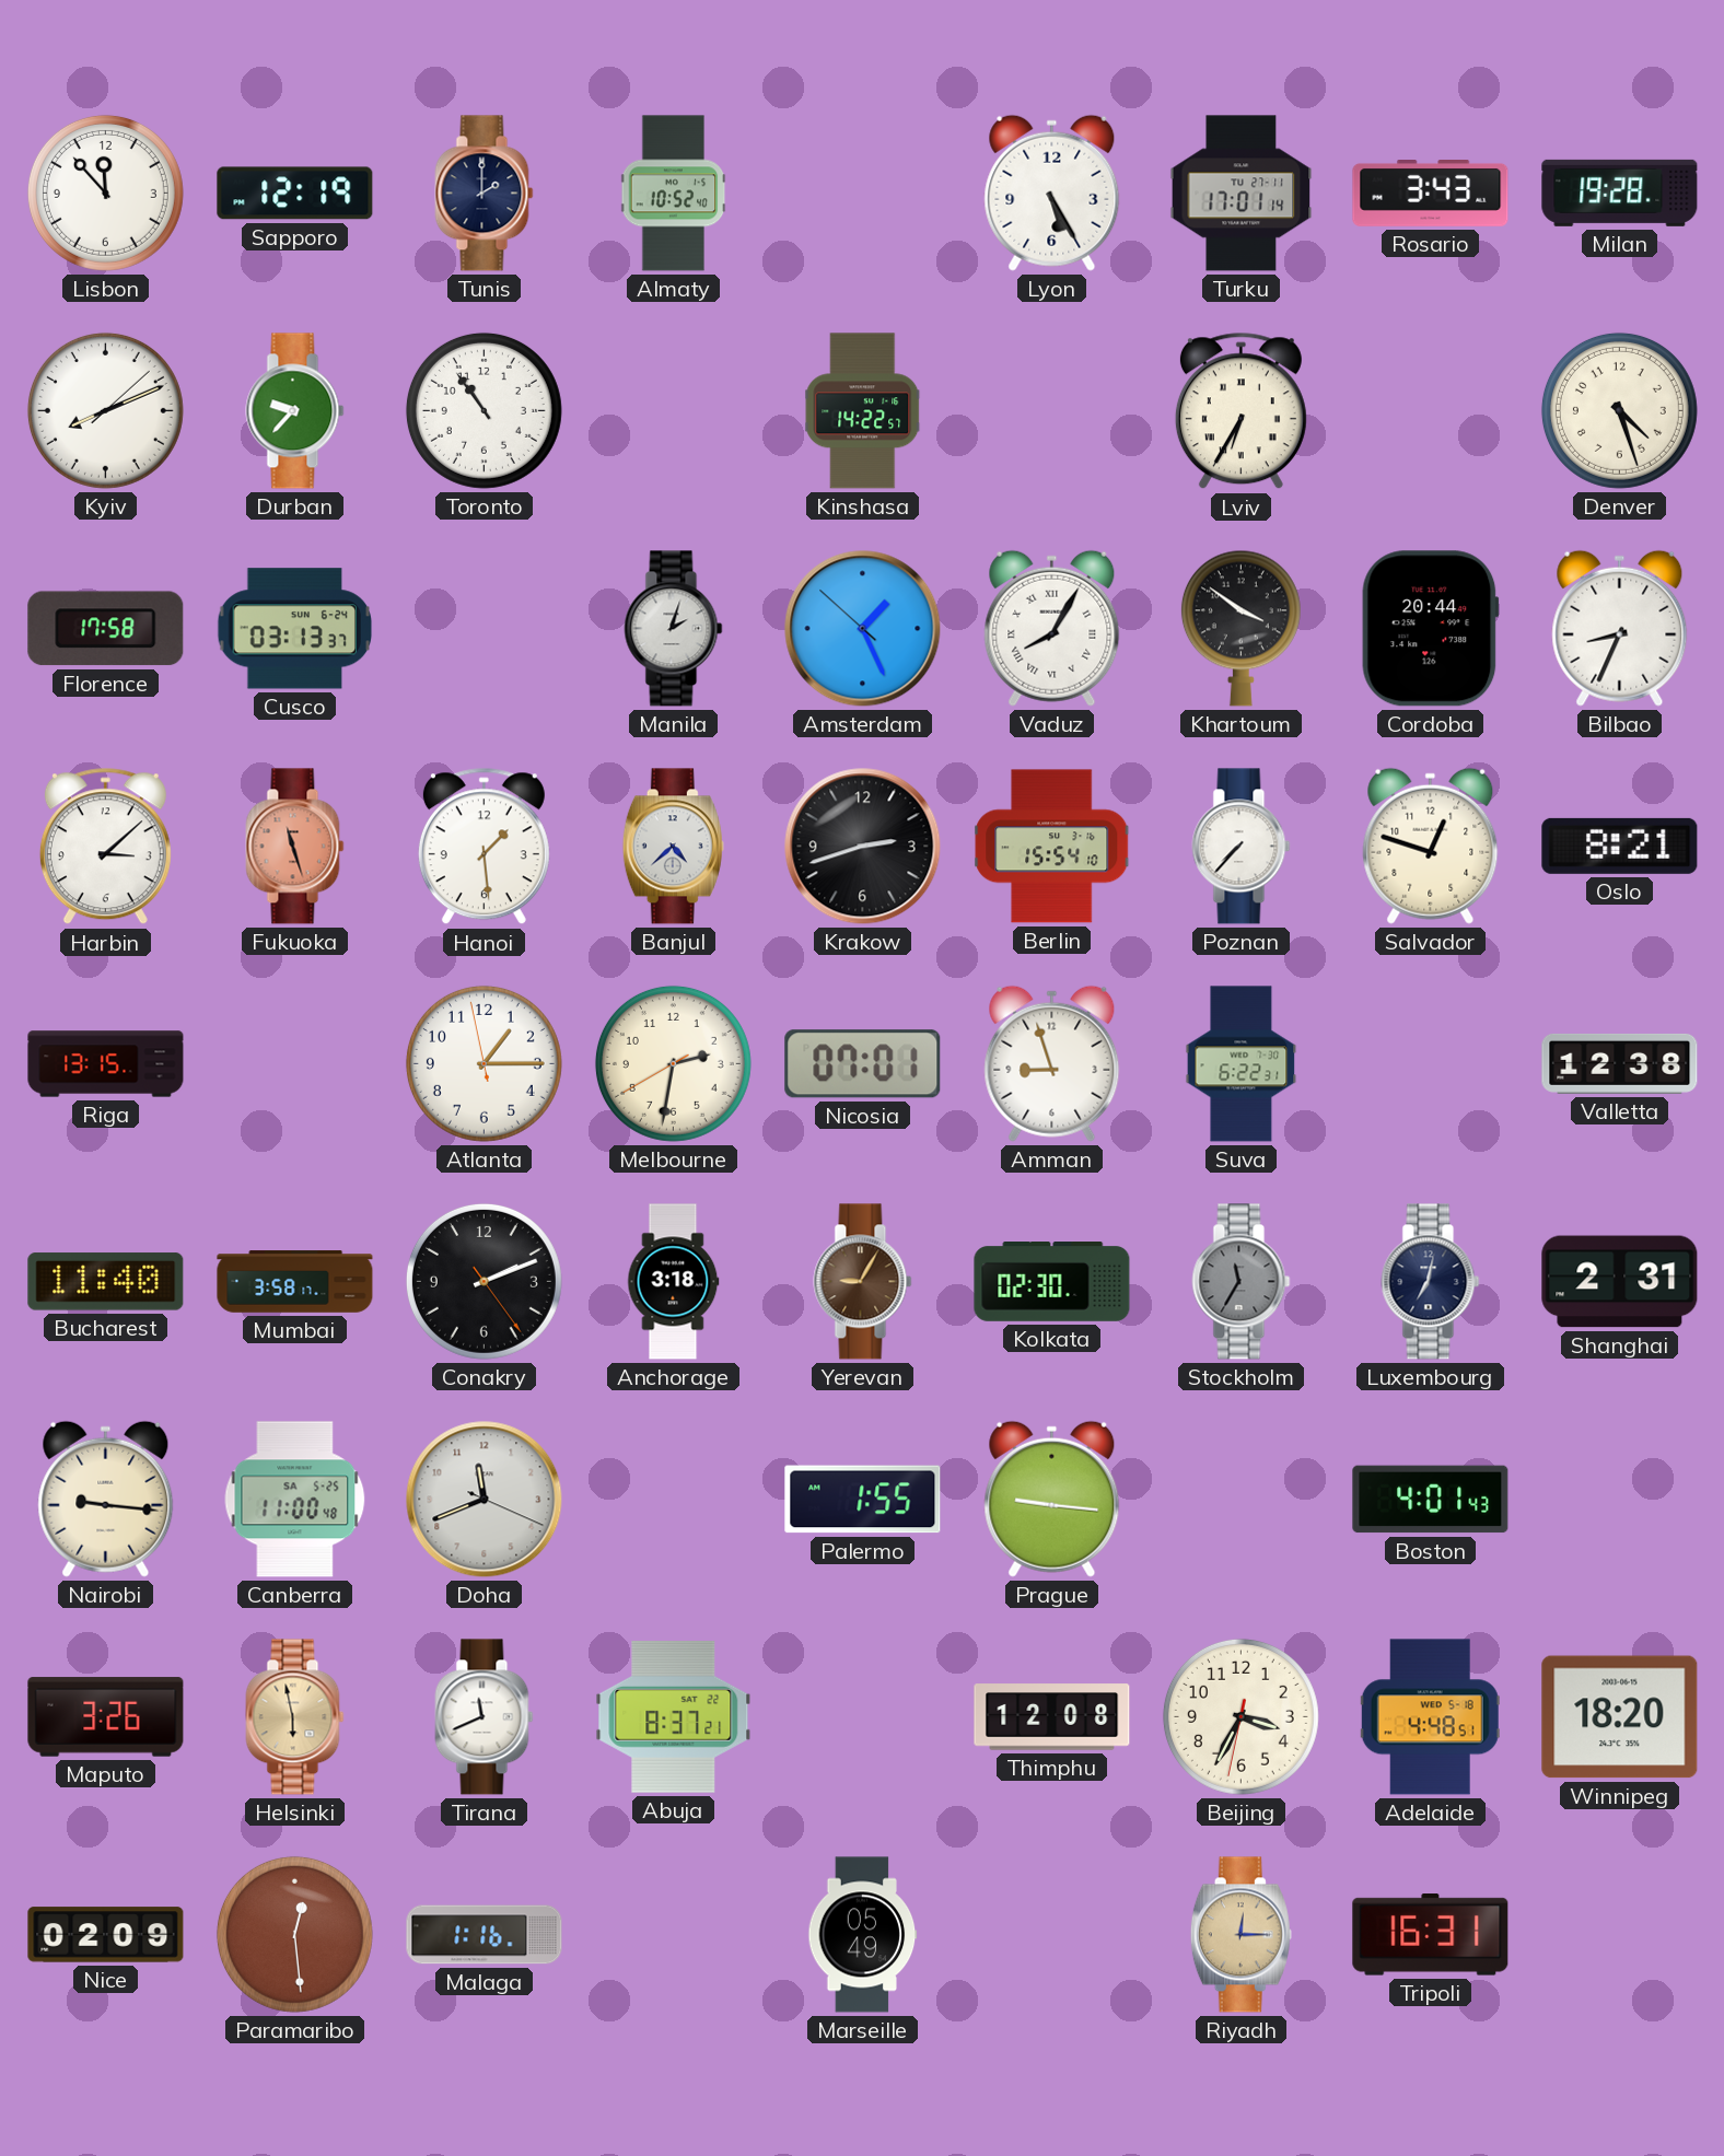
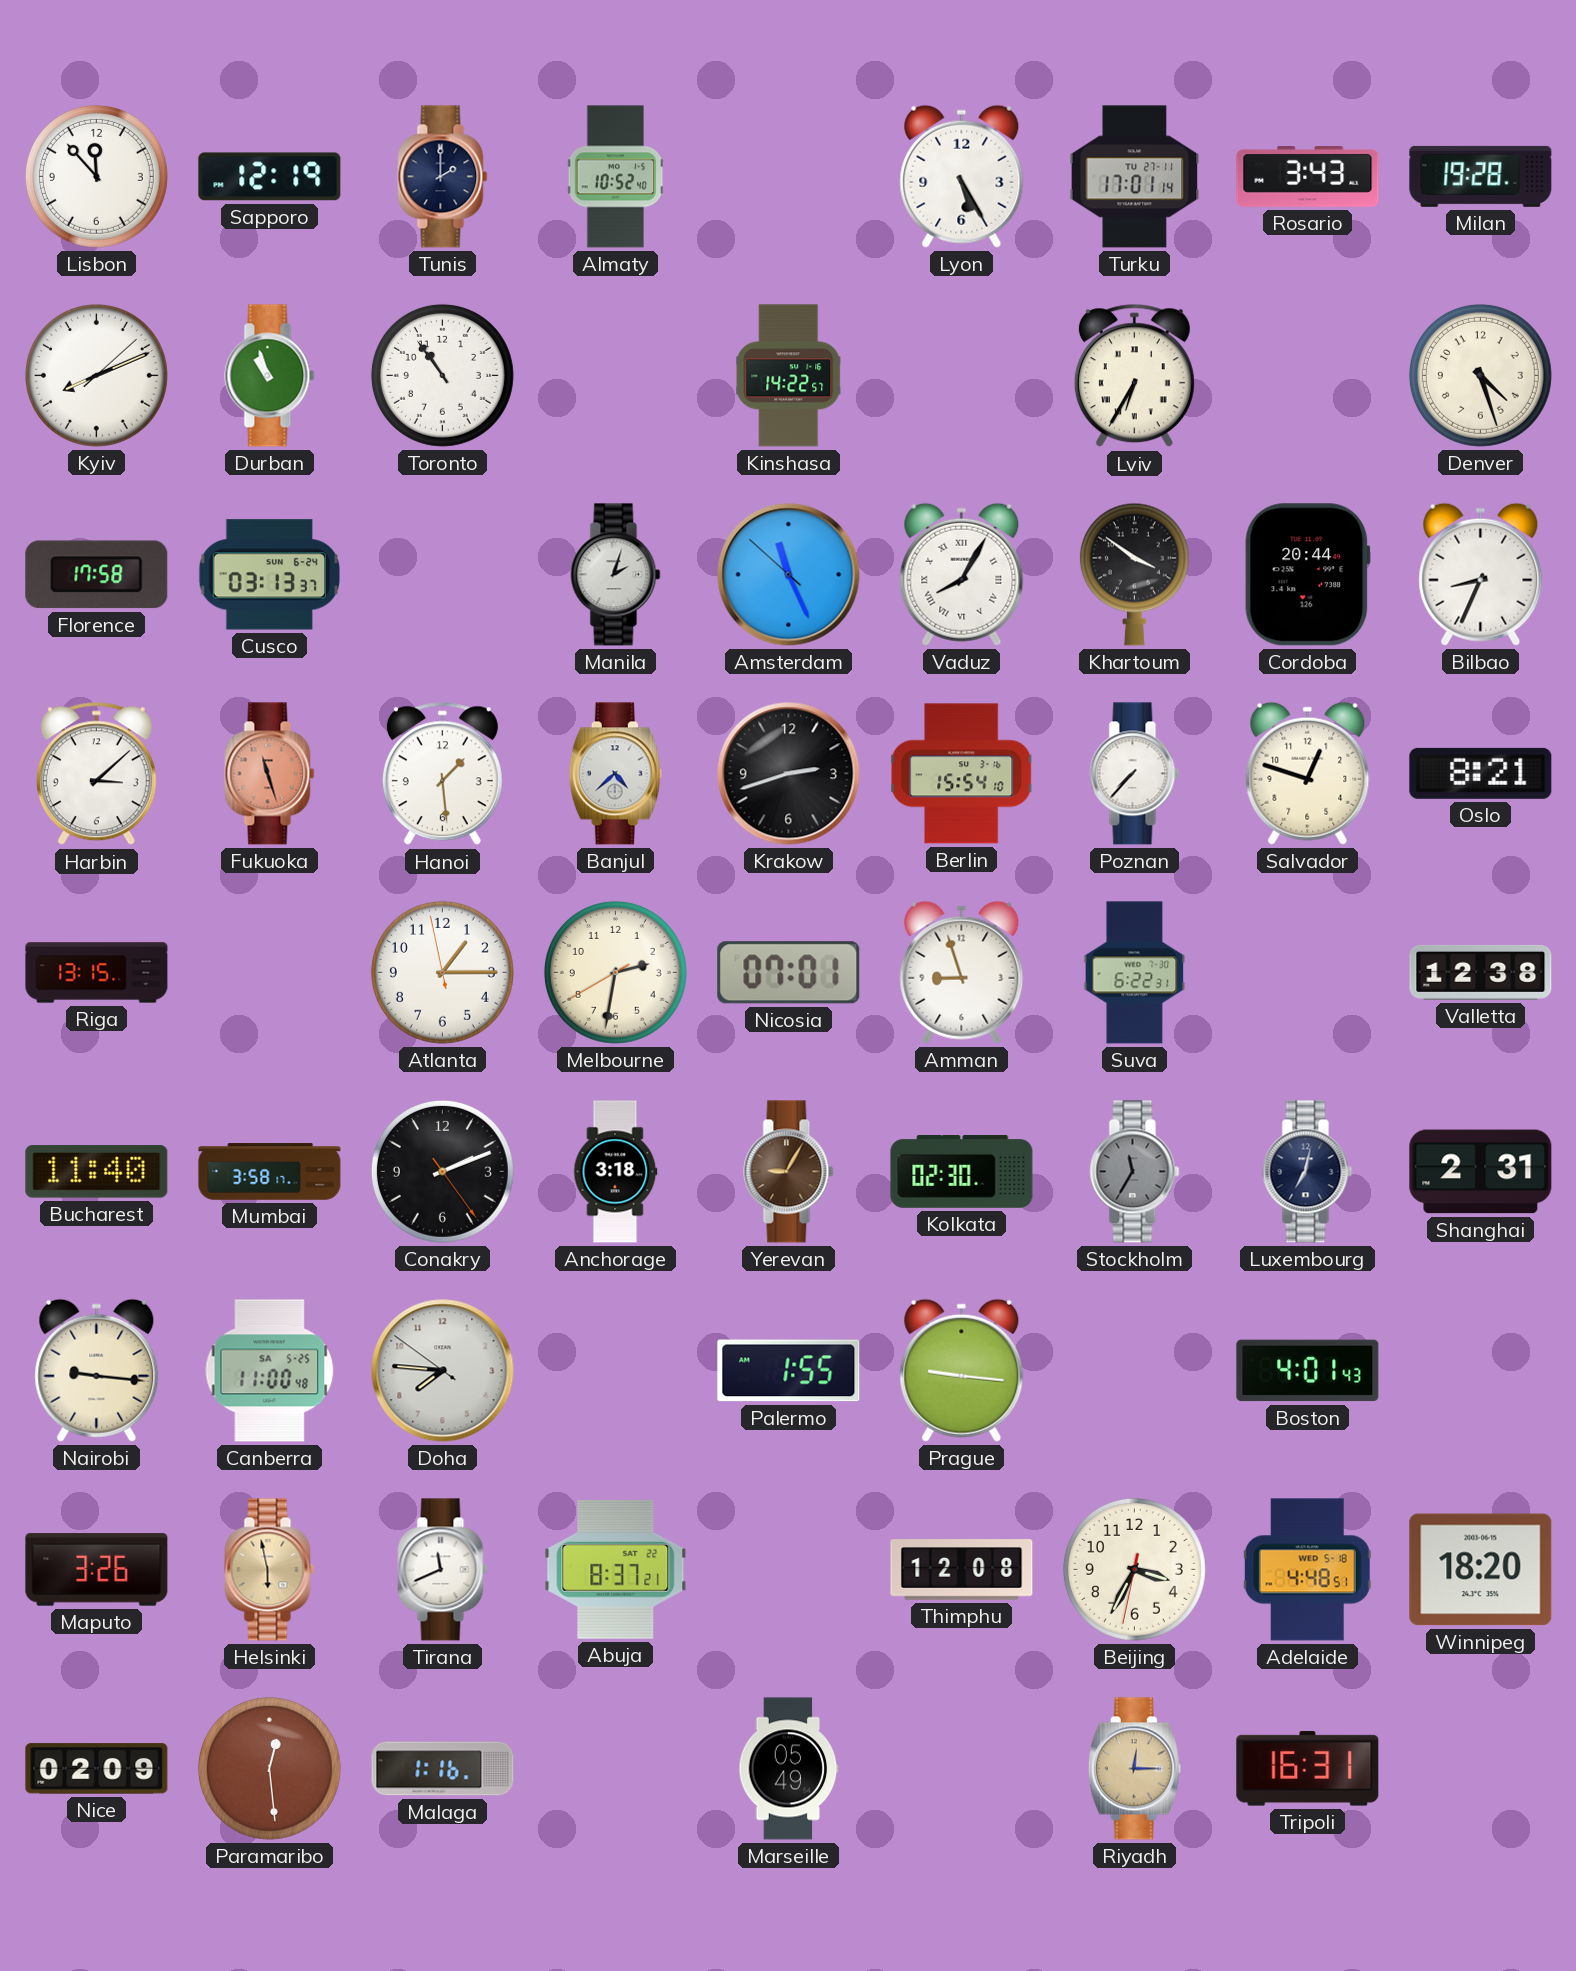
Durban: 9:37 -> 10:57 (270, 376)
Amsterdam: 1:25 -> 11:25 (789, 575)
Doha: 11:41 -> 7:45 (443, 1371)
